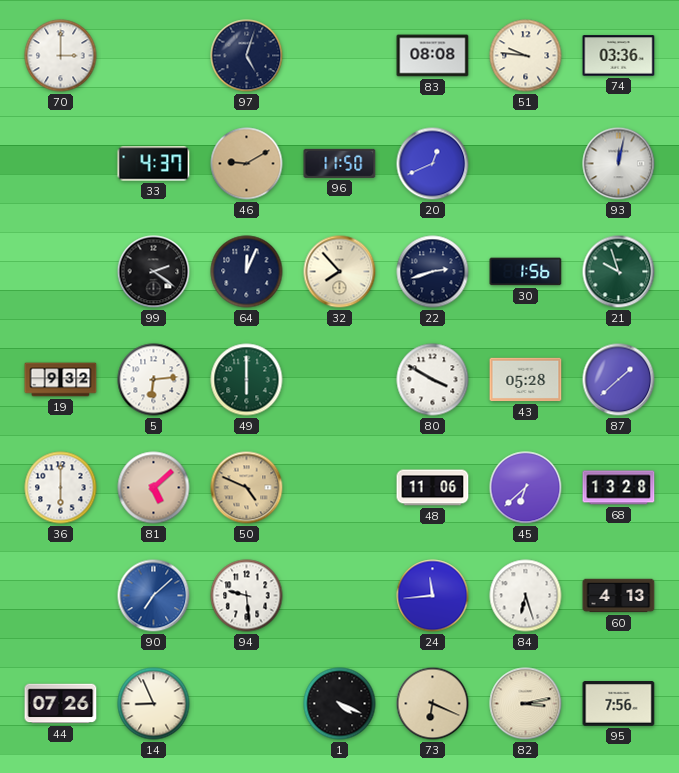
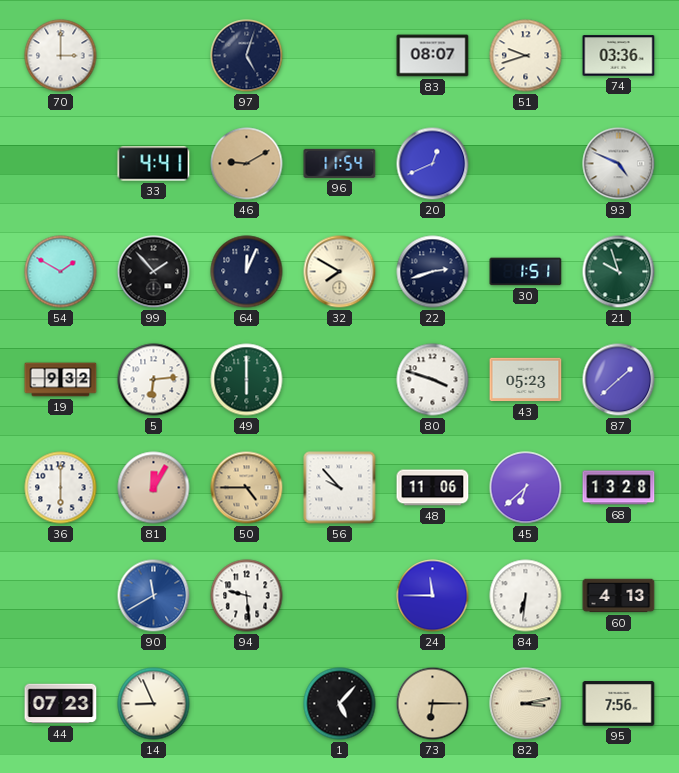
83: 08:08 -> 08:07 (433, 56)
51: 9:46 -> 9:42 (526, 56)
33: 4:37 -> 4:41 (154, 164)
96: 11:50 -> 11:54 (340, 163)
93: 12:02 -> 4:49 (619, 164)
54: none -> 1:50 (61, 272)
99: 2:21 -> 1:53 (154, 272)
32: 7:53 -> 7:50 (340, 272)
30: 1:56 -> 1:51 (526, 272)
80: 3:50 -> 3:48 (433, 380)
43: 05:28 -> 05:23 (526, 380)
81: 5:08 -> 12:05 (154, 488)
50: 4:49 -> 4:45 (247, 488)
56: none -> 9:53 (340, 488)
90: 7:08 -> 11:40 (154, 596)
24: 11:44 -> 11:45 (433, 596)
84: 6:27 -> 6:31 (526, 596)
44: 07:26 -> 07:23 (61, 704)
1: 4:19 -> 5:07 (340, 704)
73: 6:19 -> 6:15 (433, 704)
